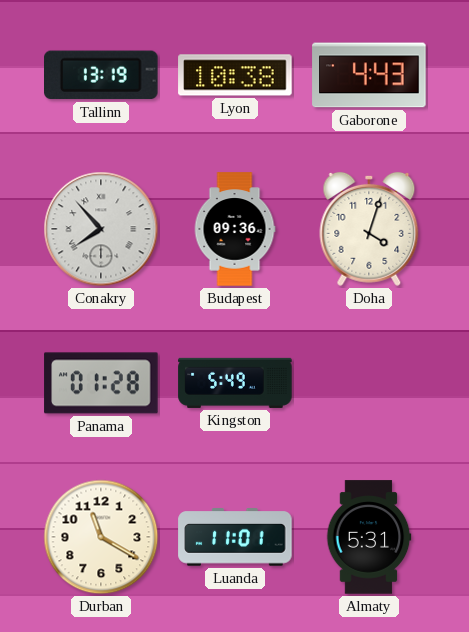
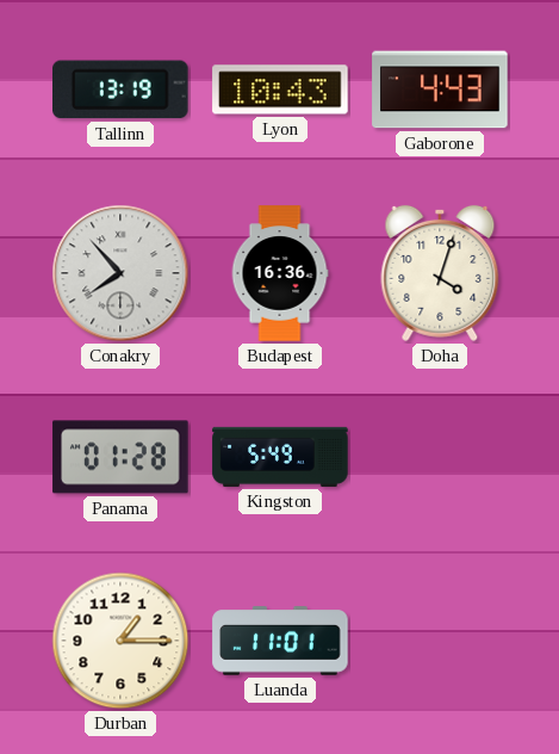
Lyon: 10:38 -> 10:43 (280, 89)
Budapest: 09:36 -> 16:36 (280, 273)
Durban: 11:20 -> 1:15 (120, 641)
Almaty: 5:31 -> none (369, 537)
